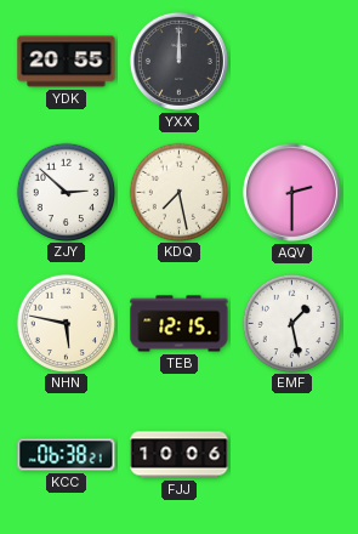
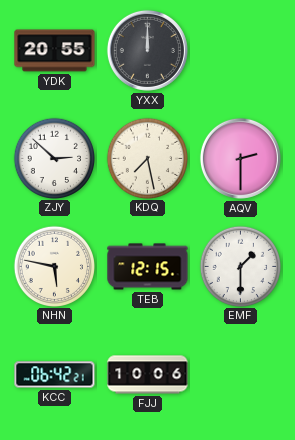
EMF: 1:28 -> 1:30 (240, 266)
KCC: 06:38 -> 06:42 (55, 375)
